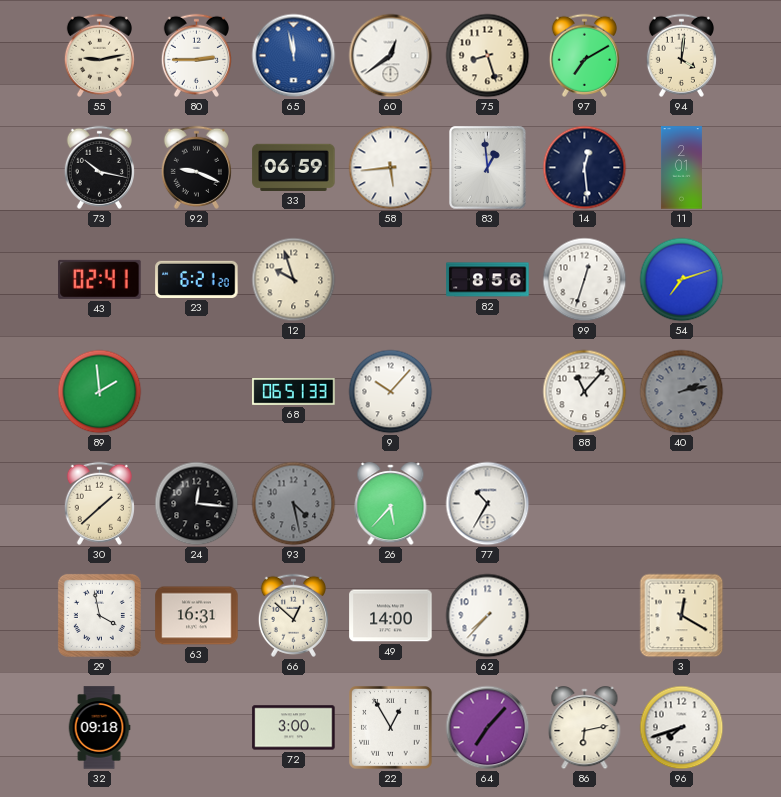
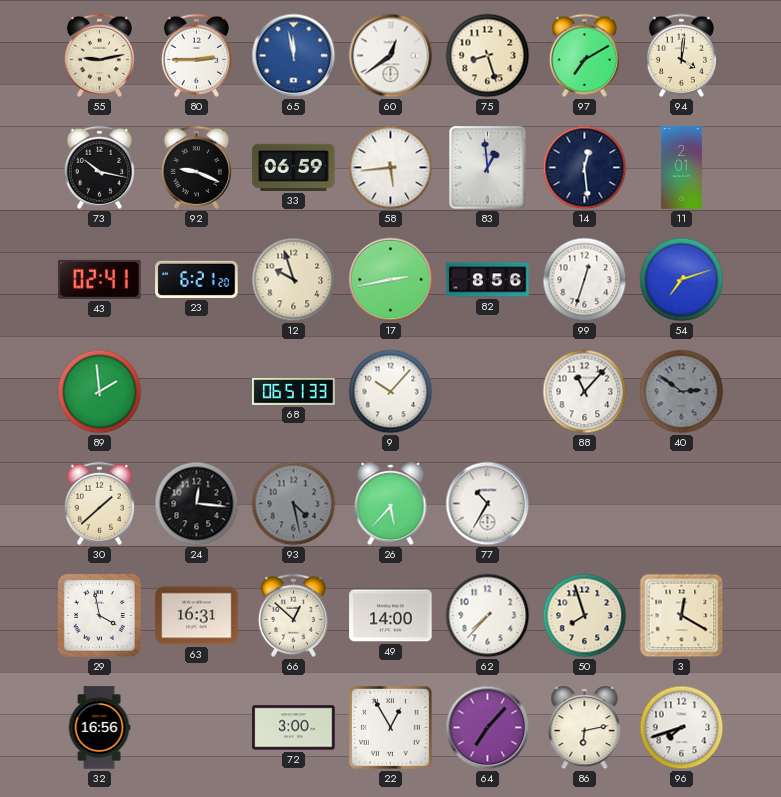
17: none -> 2:43 (391, 280)
40: 2:13 -> 2:51 (682, 392)
50: none -> 7:57 (585, 616)
32: 09:18 -> 16:56 (99, 728)
